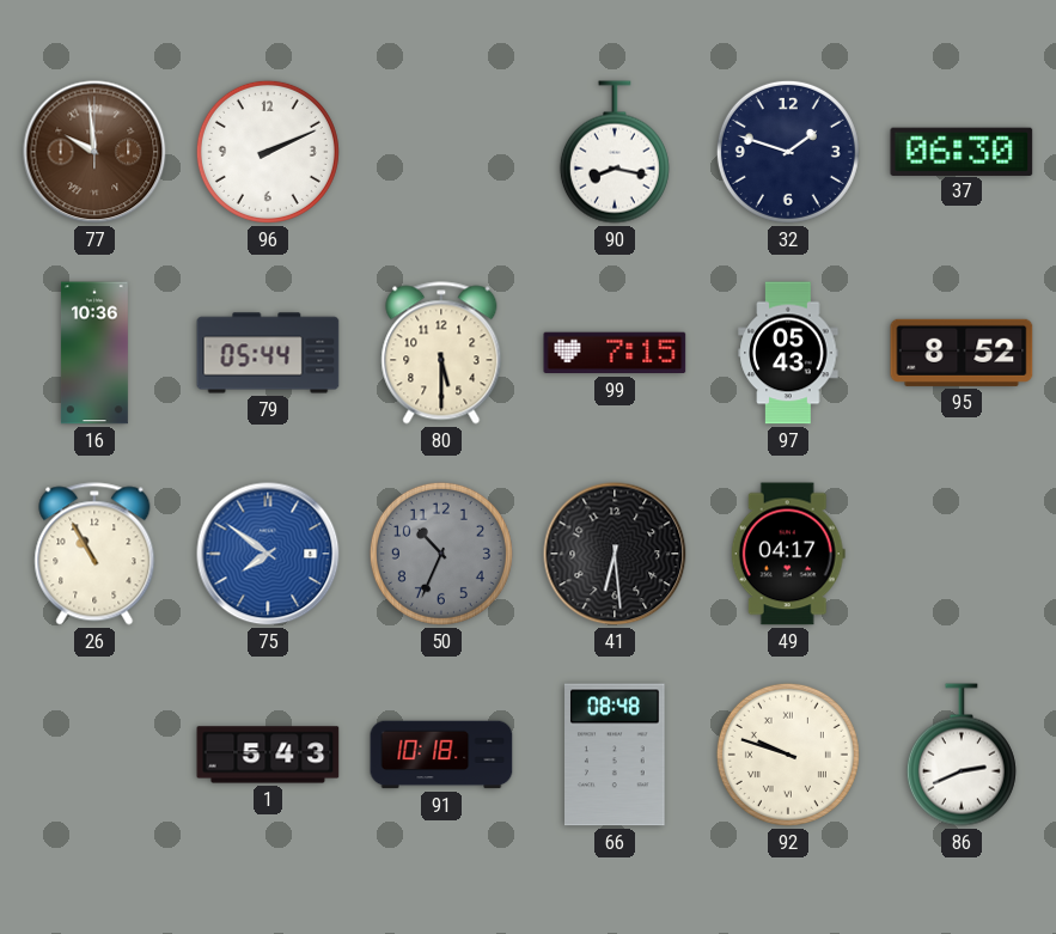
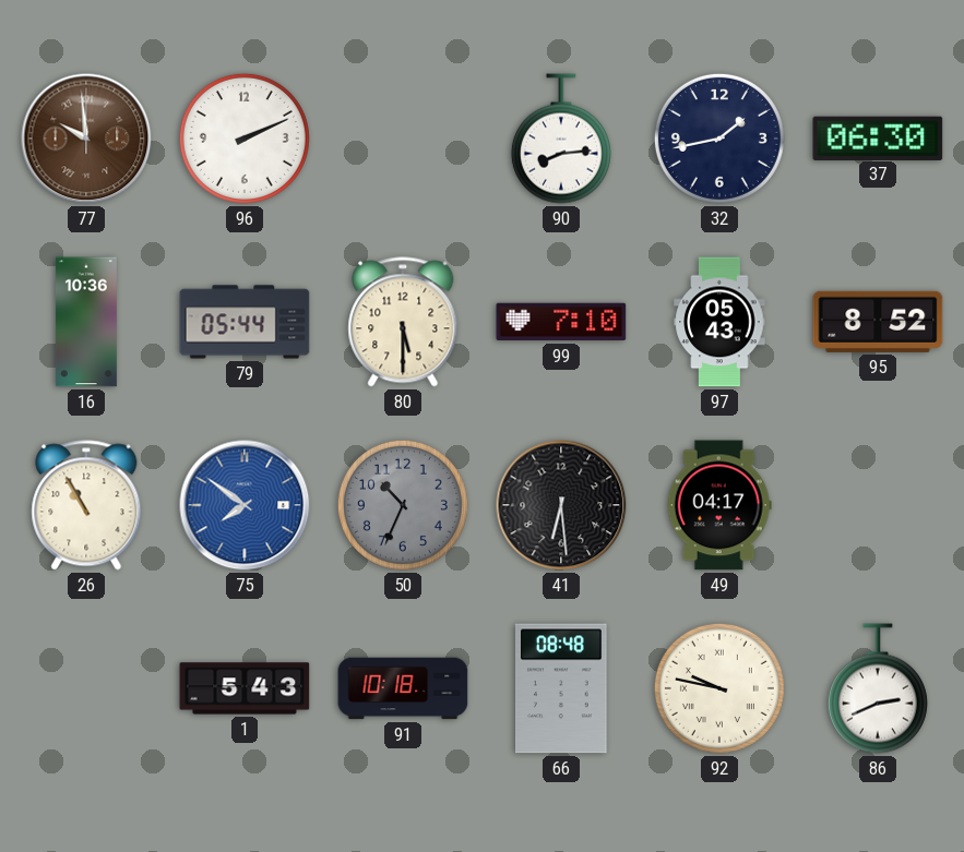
90: 8:17 -> 8:14 (561, 139)
32: 1:48 -> 1:43 (719, 139)
99: 7:15 -> 7:10 (561, 322)
92: 9:48 -> 9:47 (719, 688)
